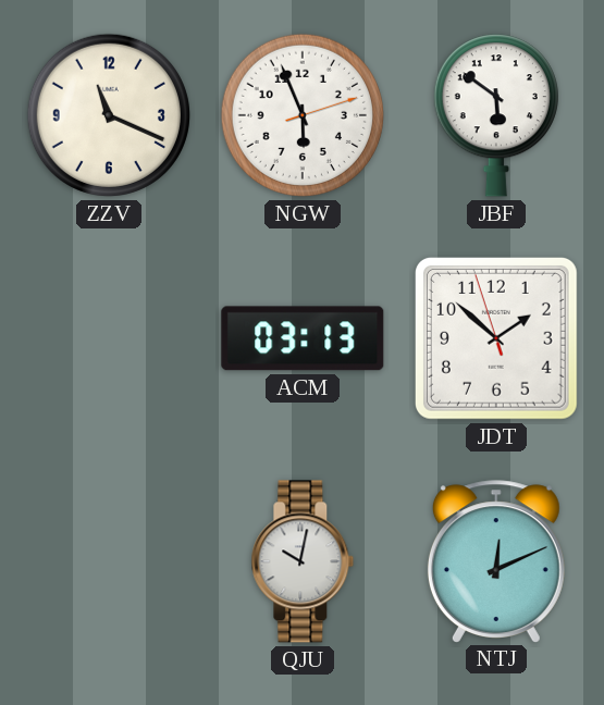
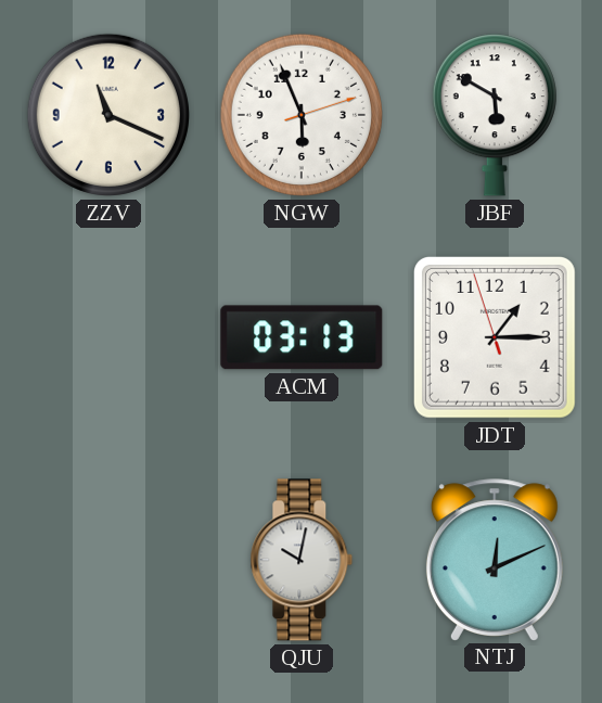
JBF: 5:51 -> 5:50 (495, 115)
JDT: 1:51 -> 1:14 (495, 337)
